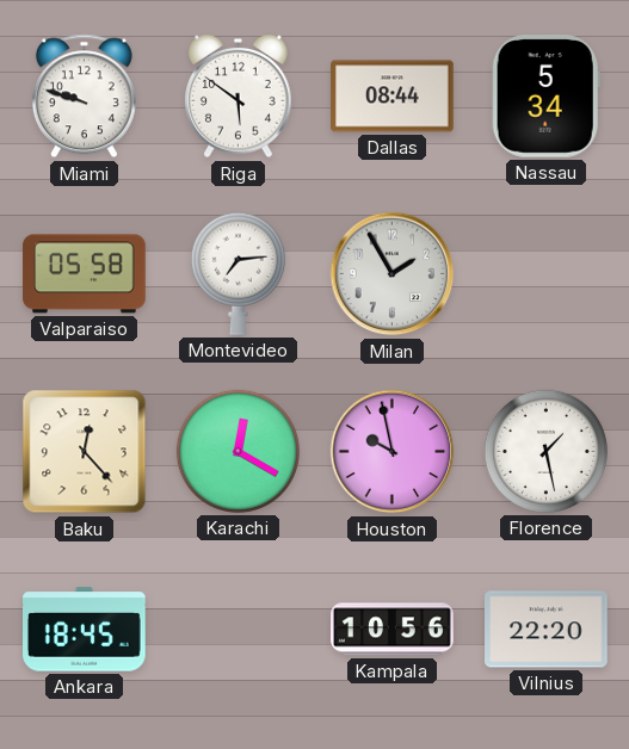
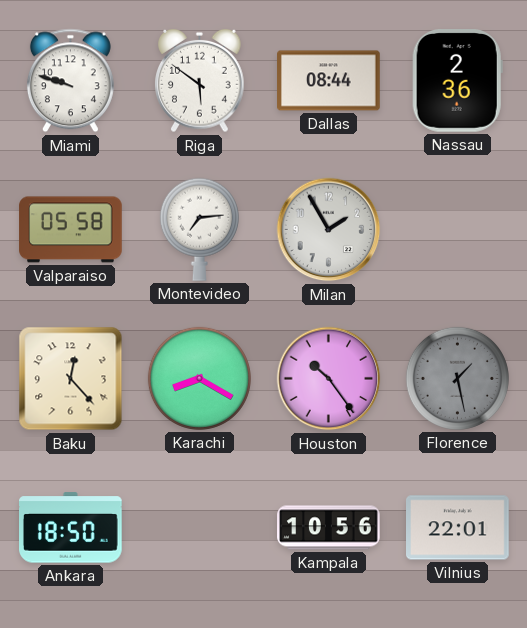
Nassau: 5:34 -> 2:36 (457, 81)
Karachi: 12:20 -> 8:20 (199, 378)
Houston: 9:58 -> 10:24 (329, 379)
Florence dial: white -> grey (457, 378)
Ankara: 18:45 -> 18:50 (71, 528)
Vilnius: 22:20 -> 22:01 (458, 528)
